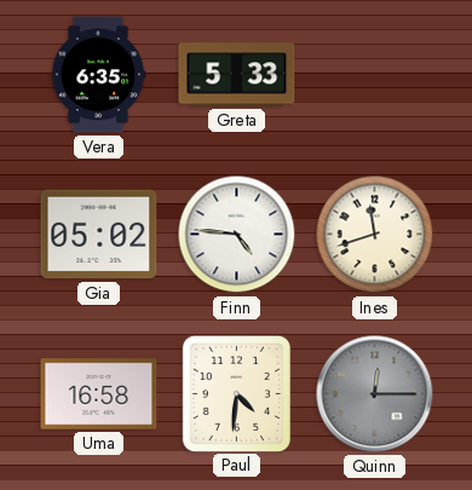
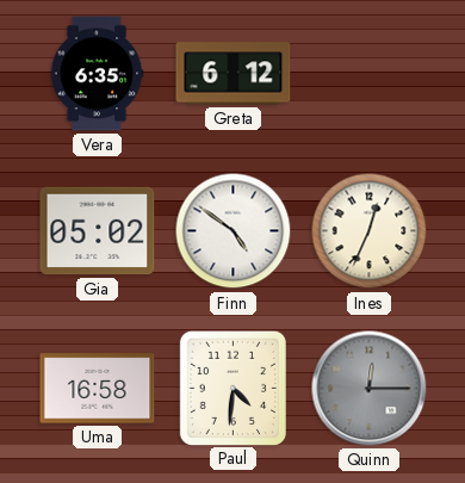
Greta: 5:33 -> 6:12 (234, 74)
Finn: 4:46 -> 4:51 (234, 231)
Ines: 11:42 -> 12:34 (370, 231)
